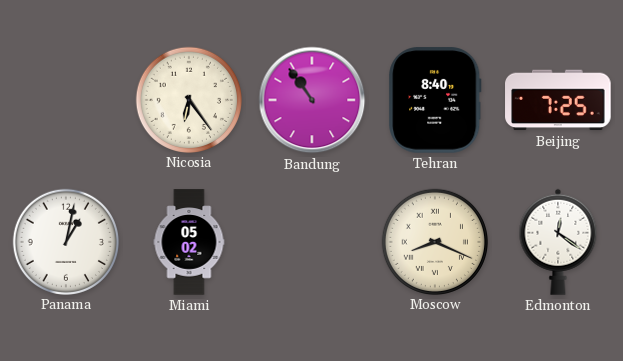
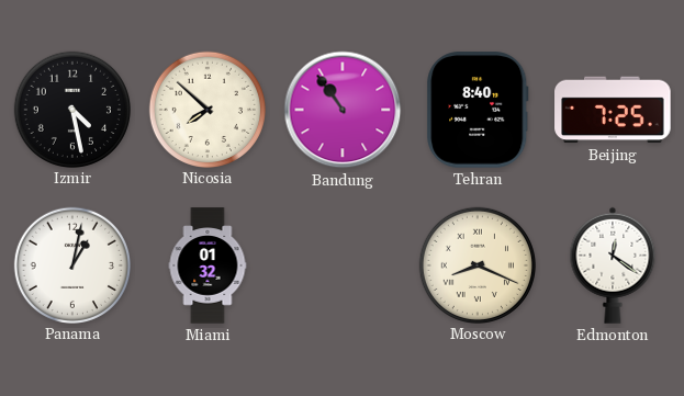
Izmir: none -> 4:28 (71, 109)
Nicosia: 6:24 -> 7:52 (206, 109)
Miami: 05:02 -> 01:32 (208, 265)
